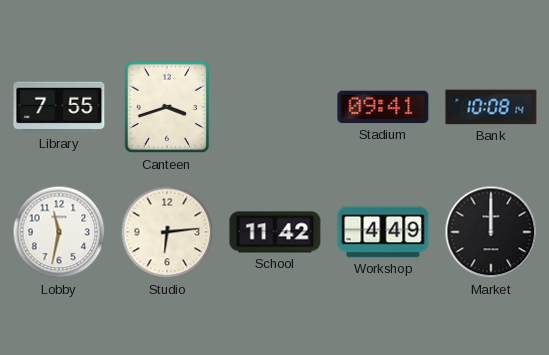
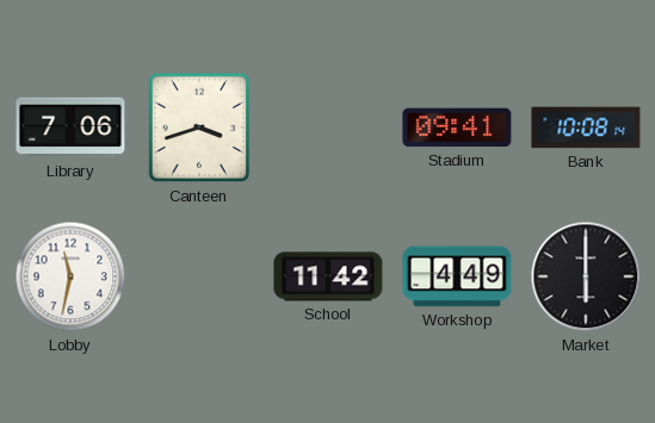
Library: 7:55 -> 7:06 (70, 127)
Studio: 6:14 -> none (167, 232)
Market: 12:00 -> 6:00 (586, 276)
